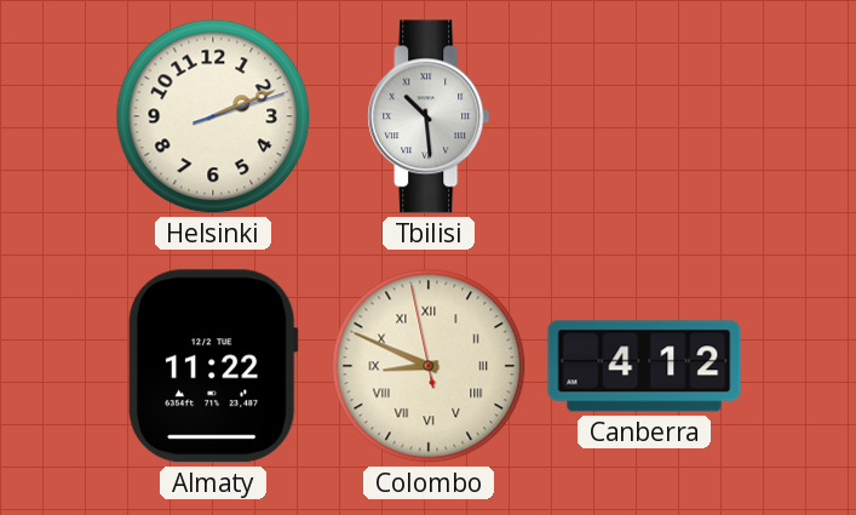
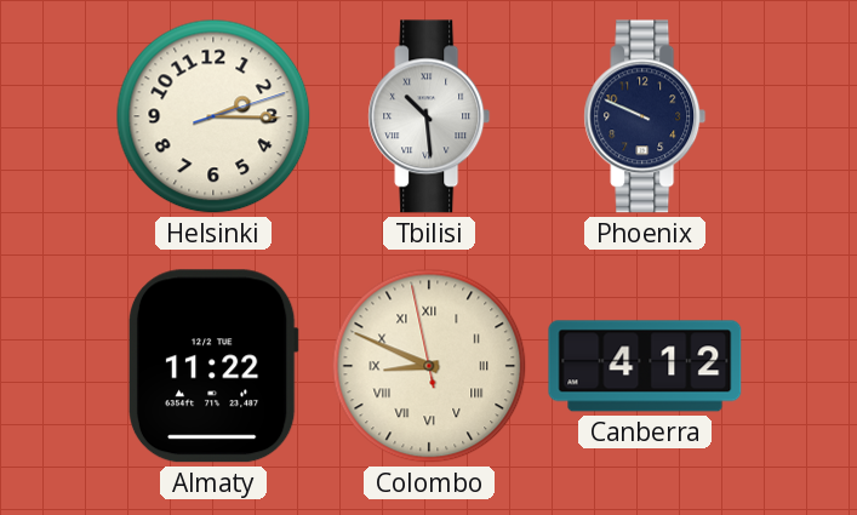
Helsinki: 2:11 -> 2:15 (213, 116)
Phoenix: none -> 9:49 (645, 116)
